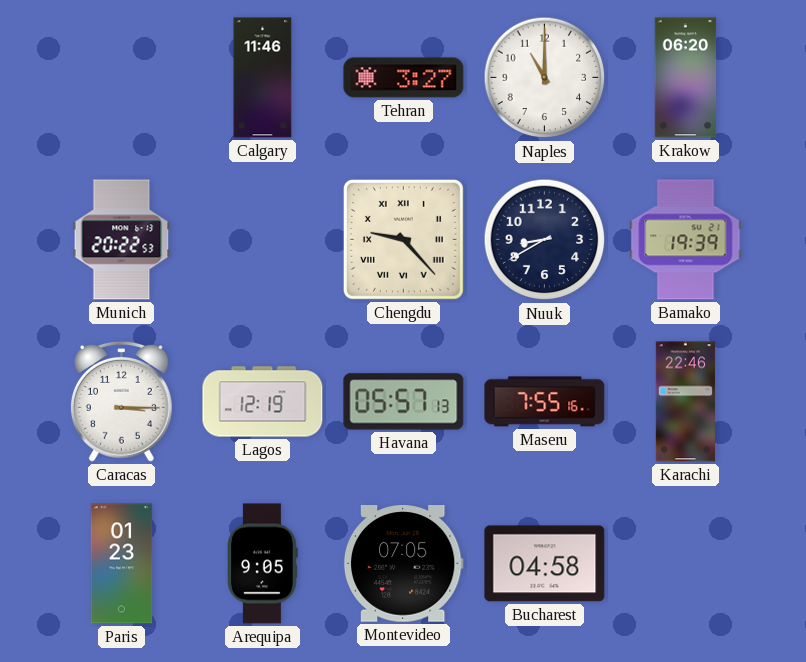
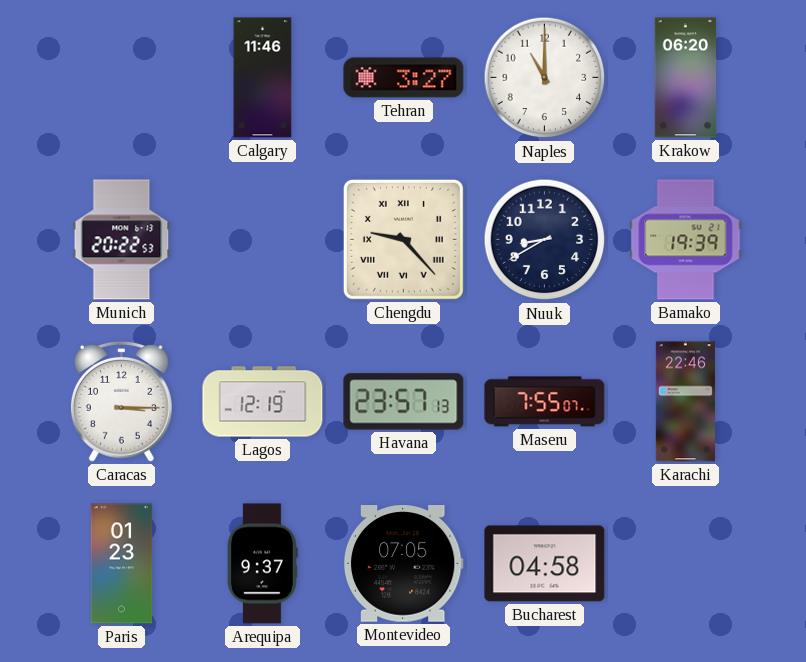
Havana: 05:57 -> 23:57 (404, 402)
Maseru: 7:55:16 -> 7:55:07 (545, 402)
Arequipa: 9:05 -> 9:37 (263, 564)
